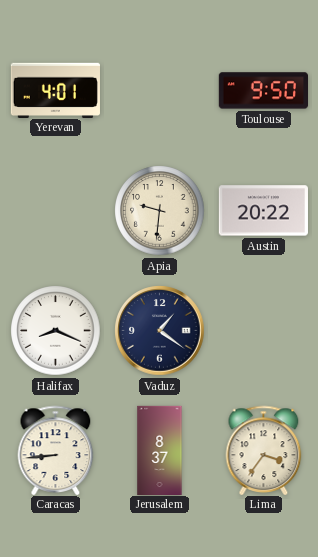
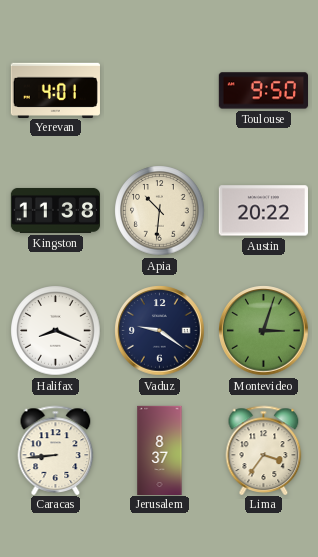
Kingston: none -> 11:38 (55, 210)
Apia: 9:31 -> 10:31 (160, 211)
Vaduz: 1:21 -> 9:21 (160, 331)
Montevideo: none -> 3:03 (264, 331)
